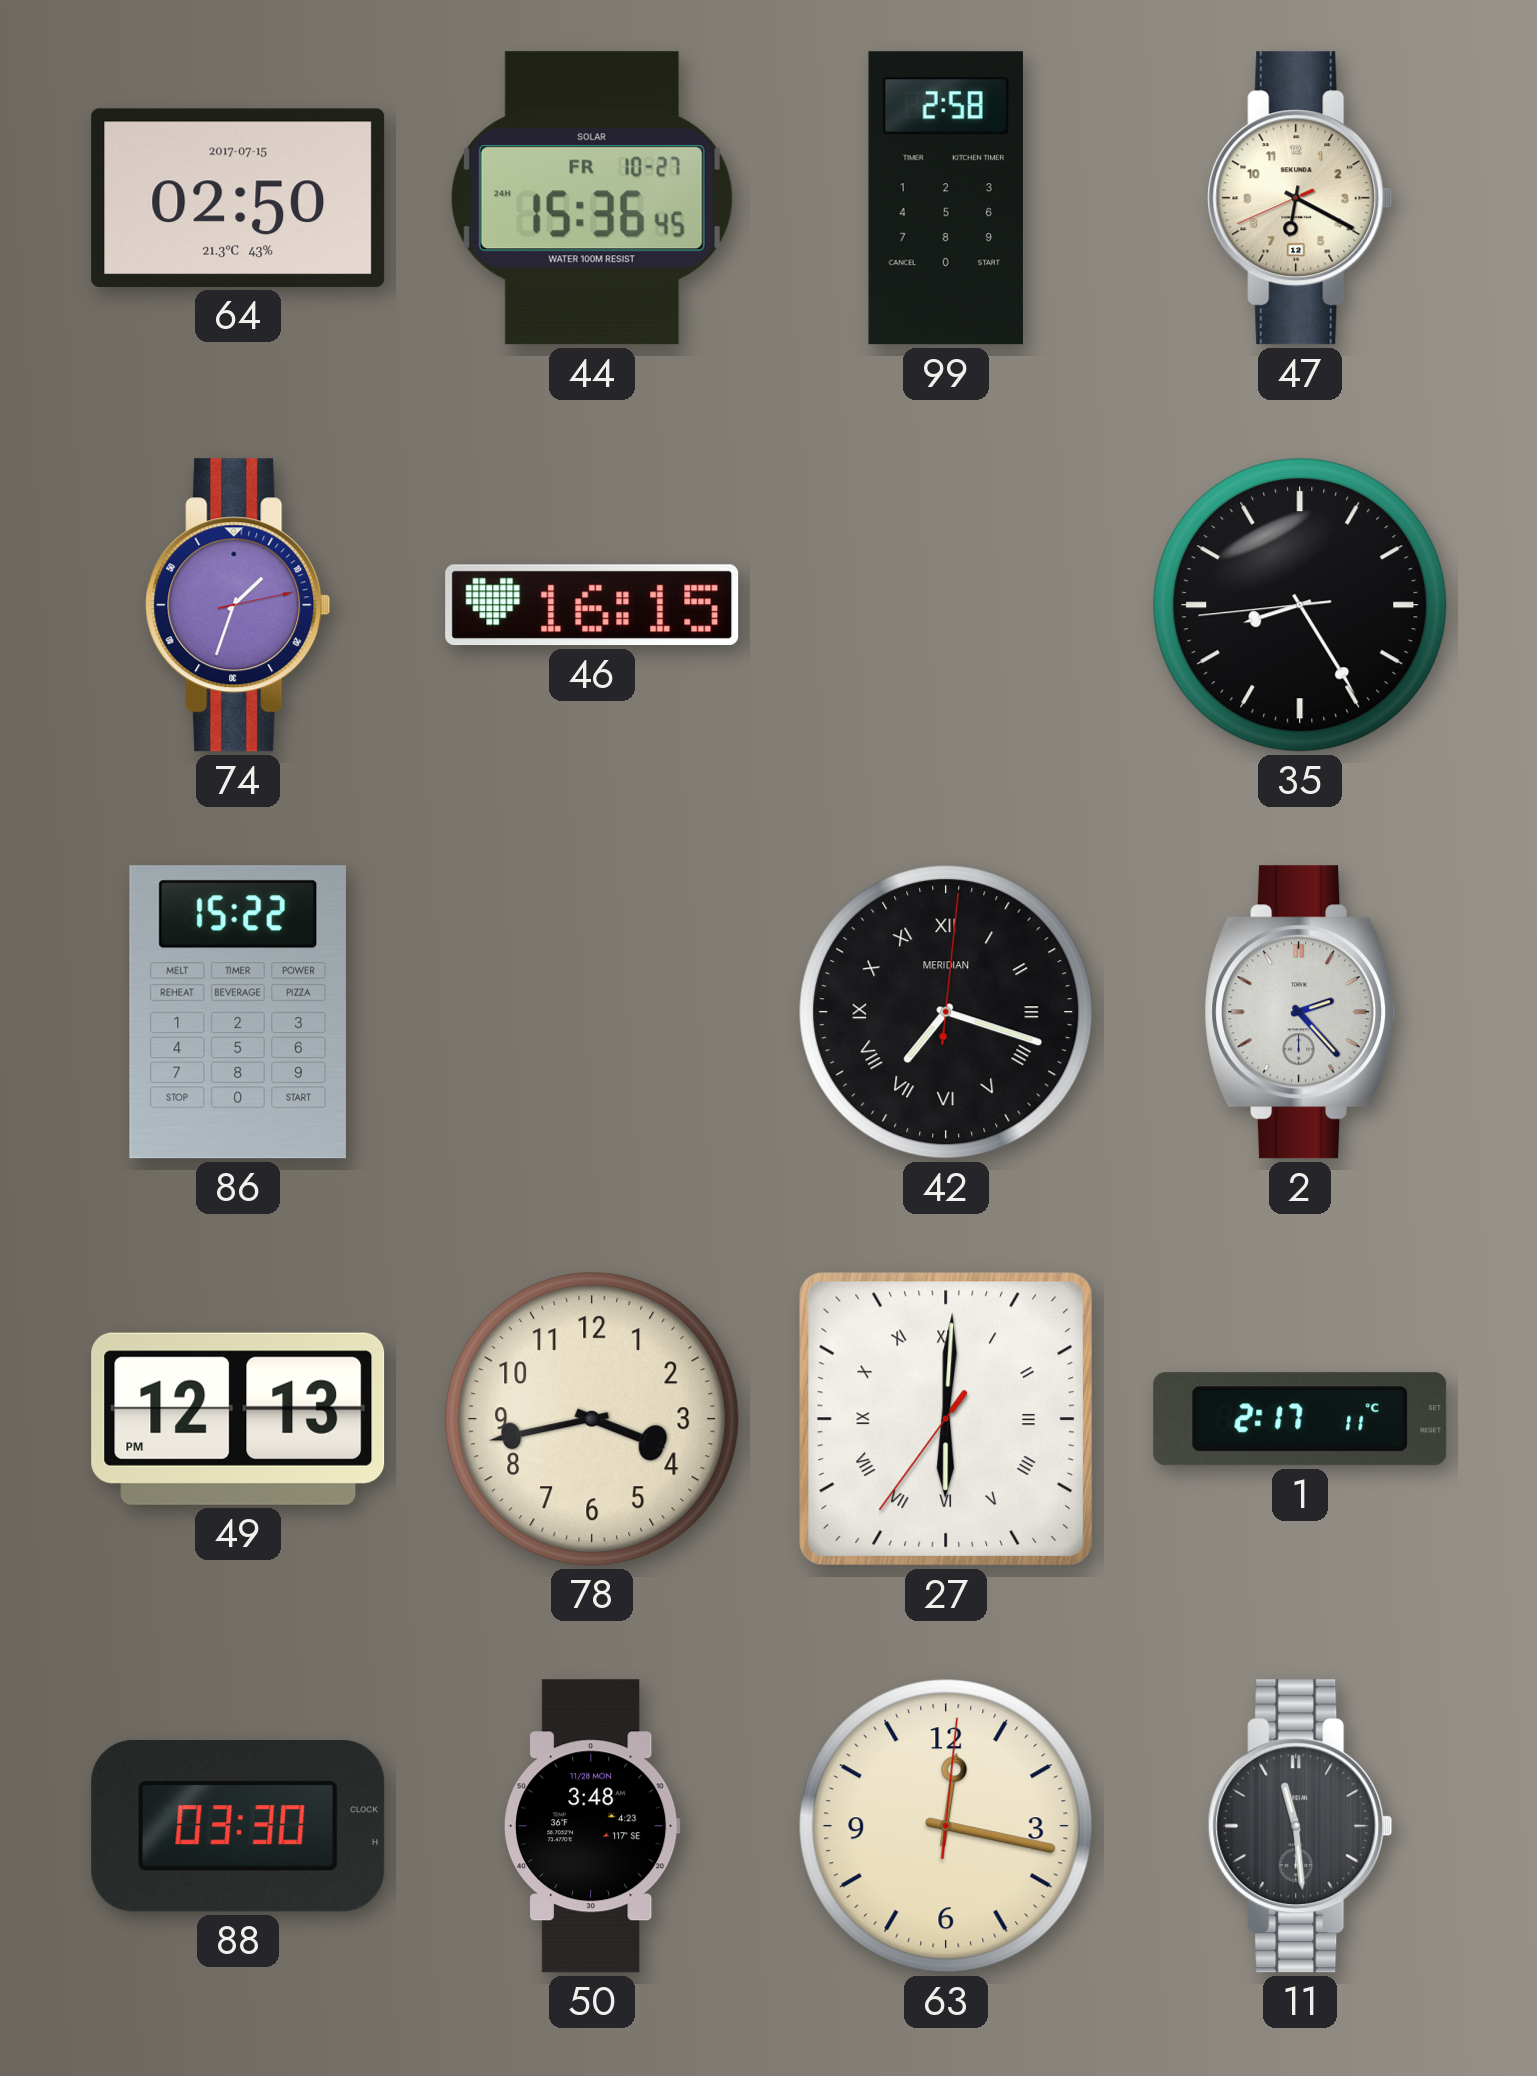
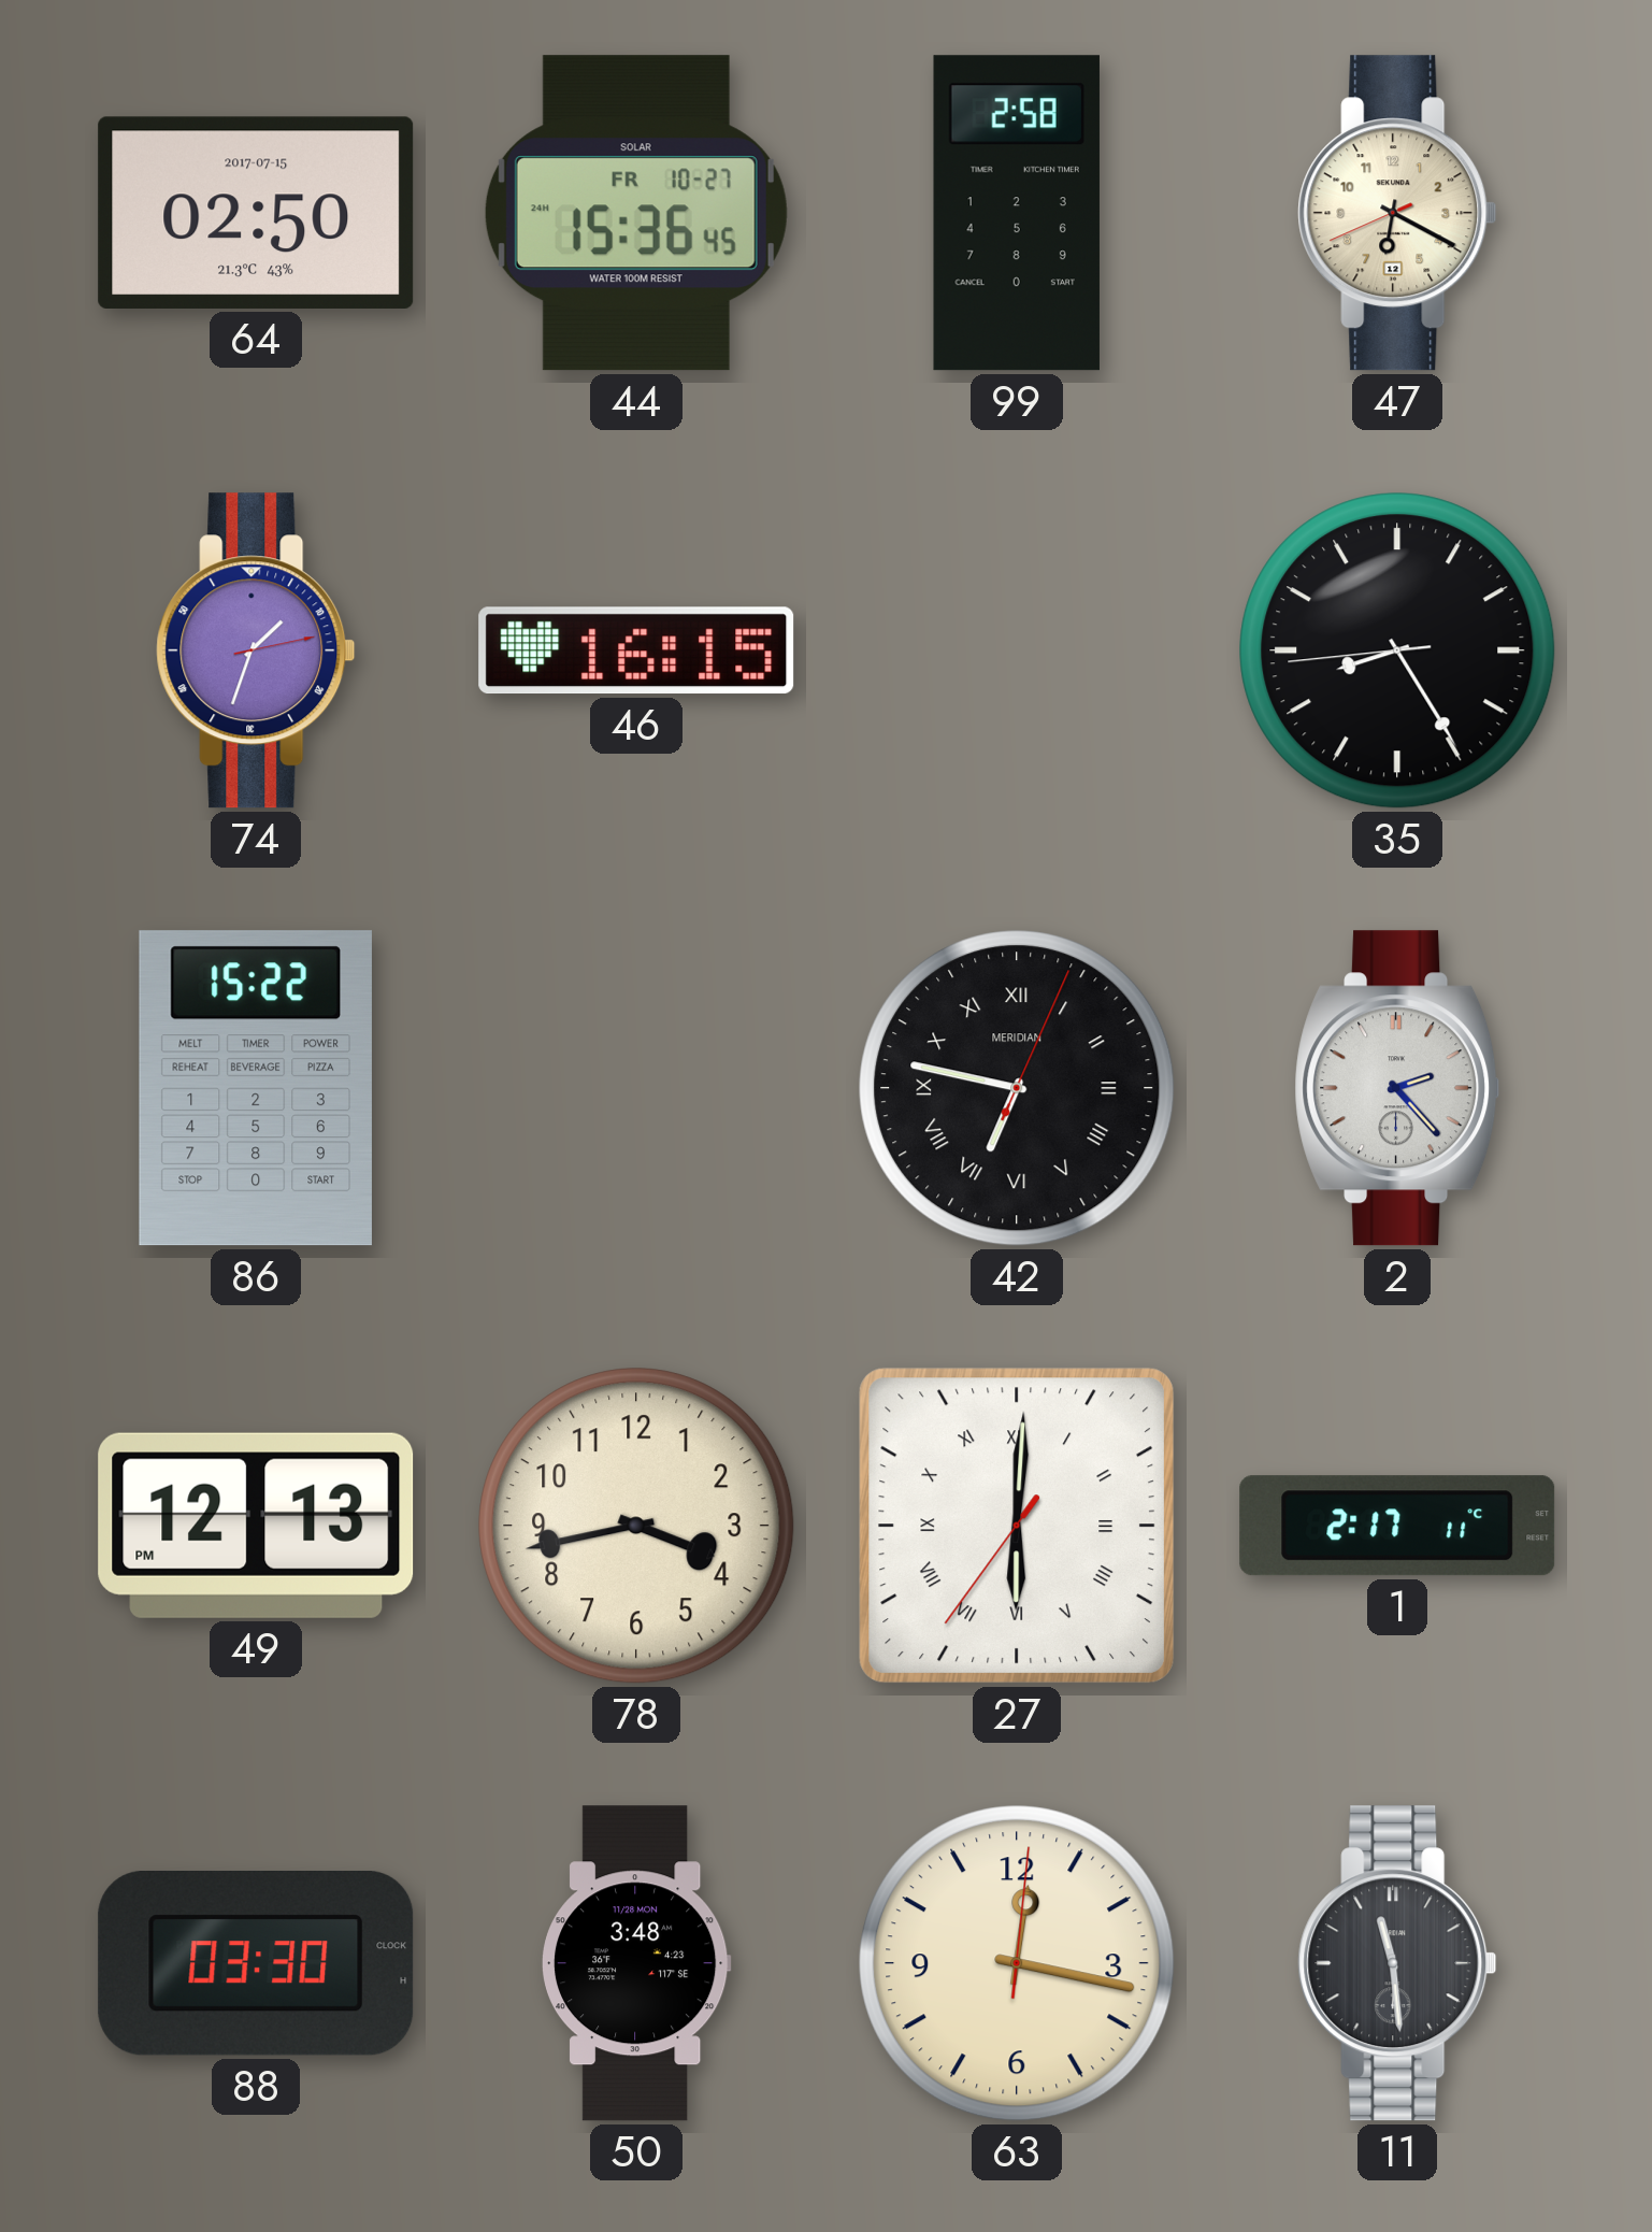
42: 7:18 -> 6:47 (1017, 1088)
